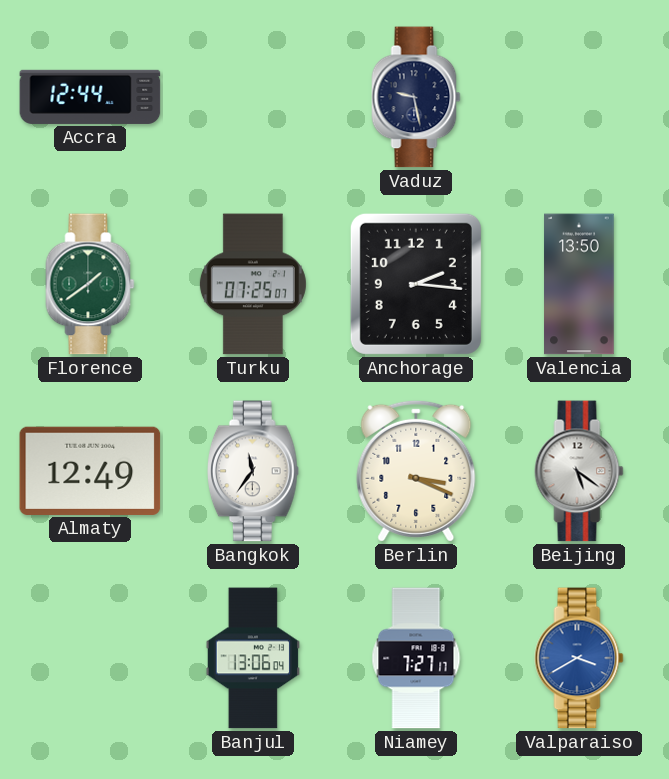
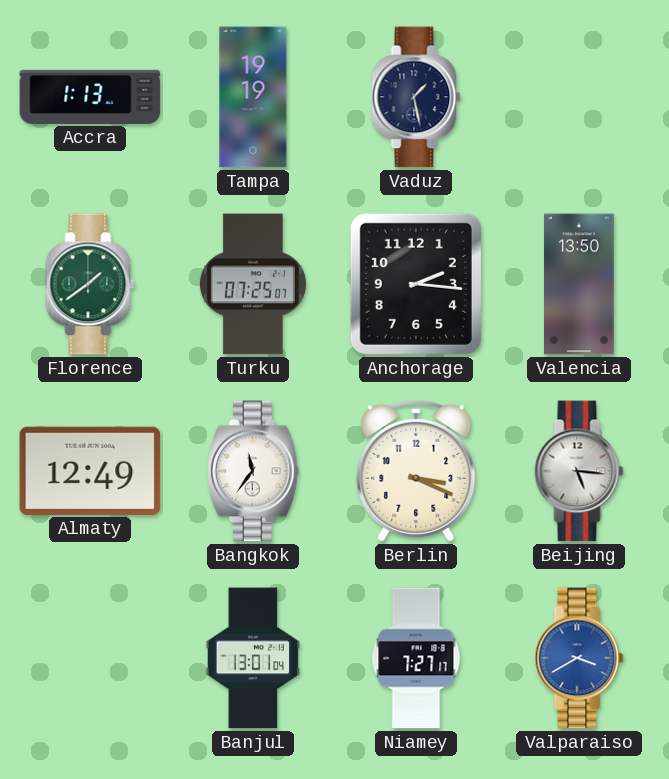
Accra: 12:44 -> 1:13 (90, 97)
Tampa: none -> 19:19 (253, 97)
Vaduz: 9:28 -> 1:28 (416, 97)
Beijing: 5:21 -> 5:16 (579, 471)
Banjul: 13:06 -> 13:01 (253, 658)
